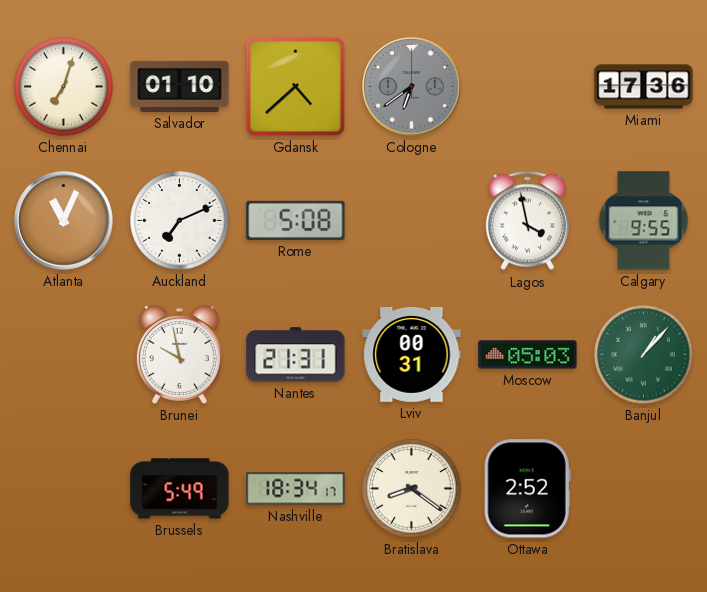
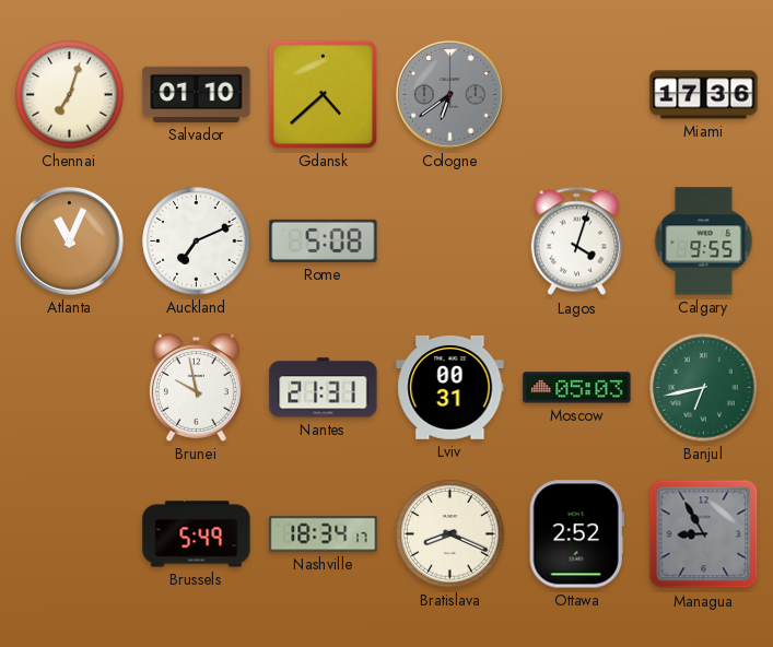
Lagos: 3:58 -> 4:03 (576, 242)
Banjul: 1:07 -> 6:43 (704, 388)
Bratislava: 8:21 -> 8:19 (450, 534)
Managua: none -> 8:55 (704, 534)
